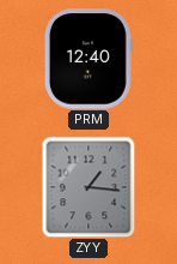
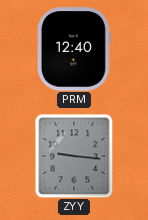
ZYY: 1:16 -> 9:16 (74, 156)
